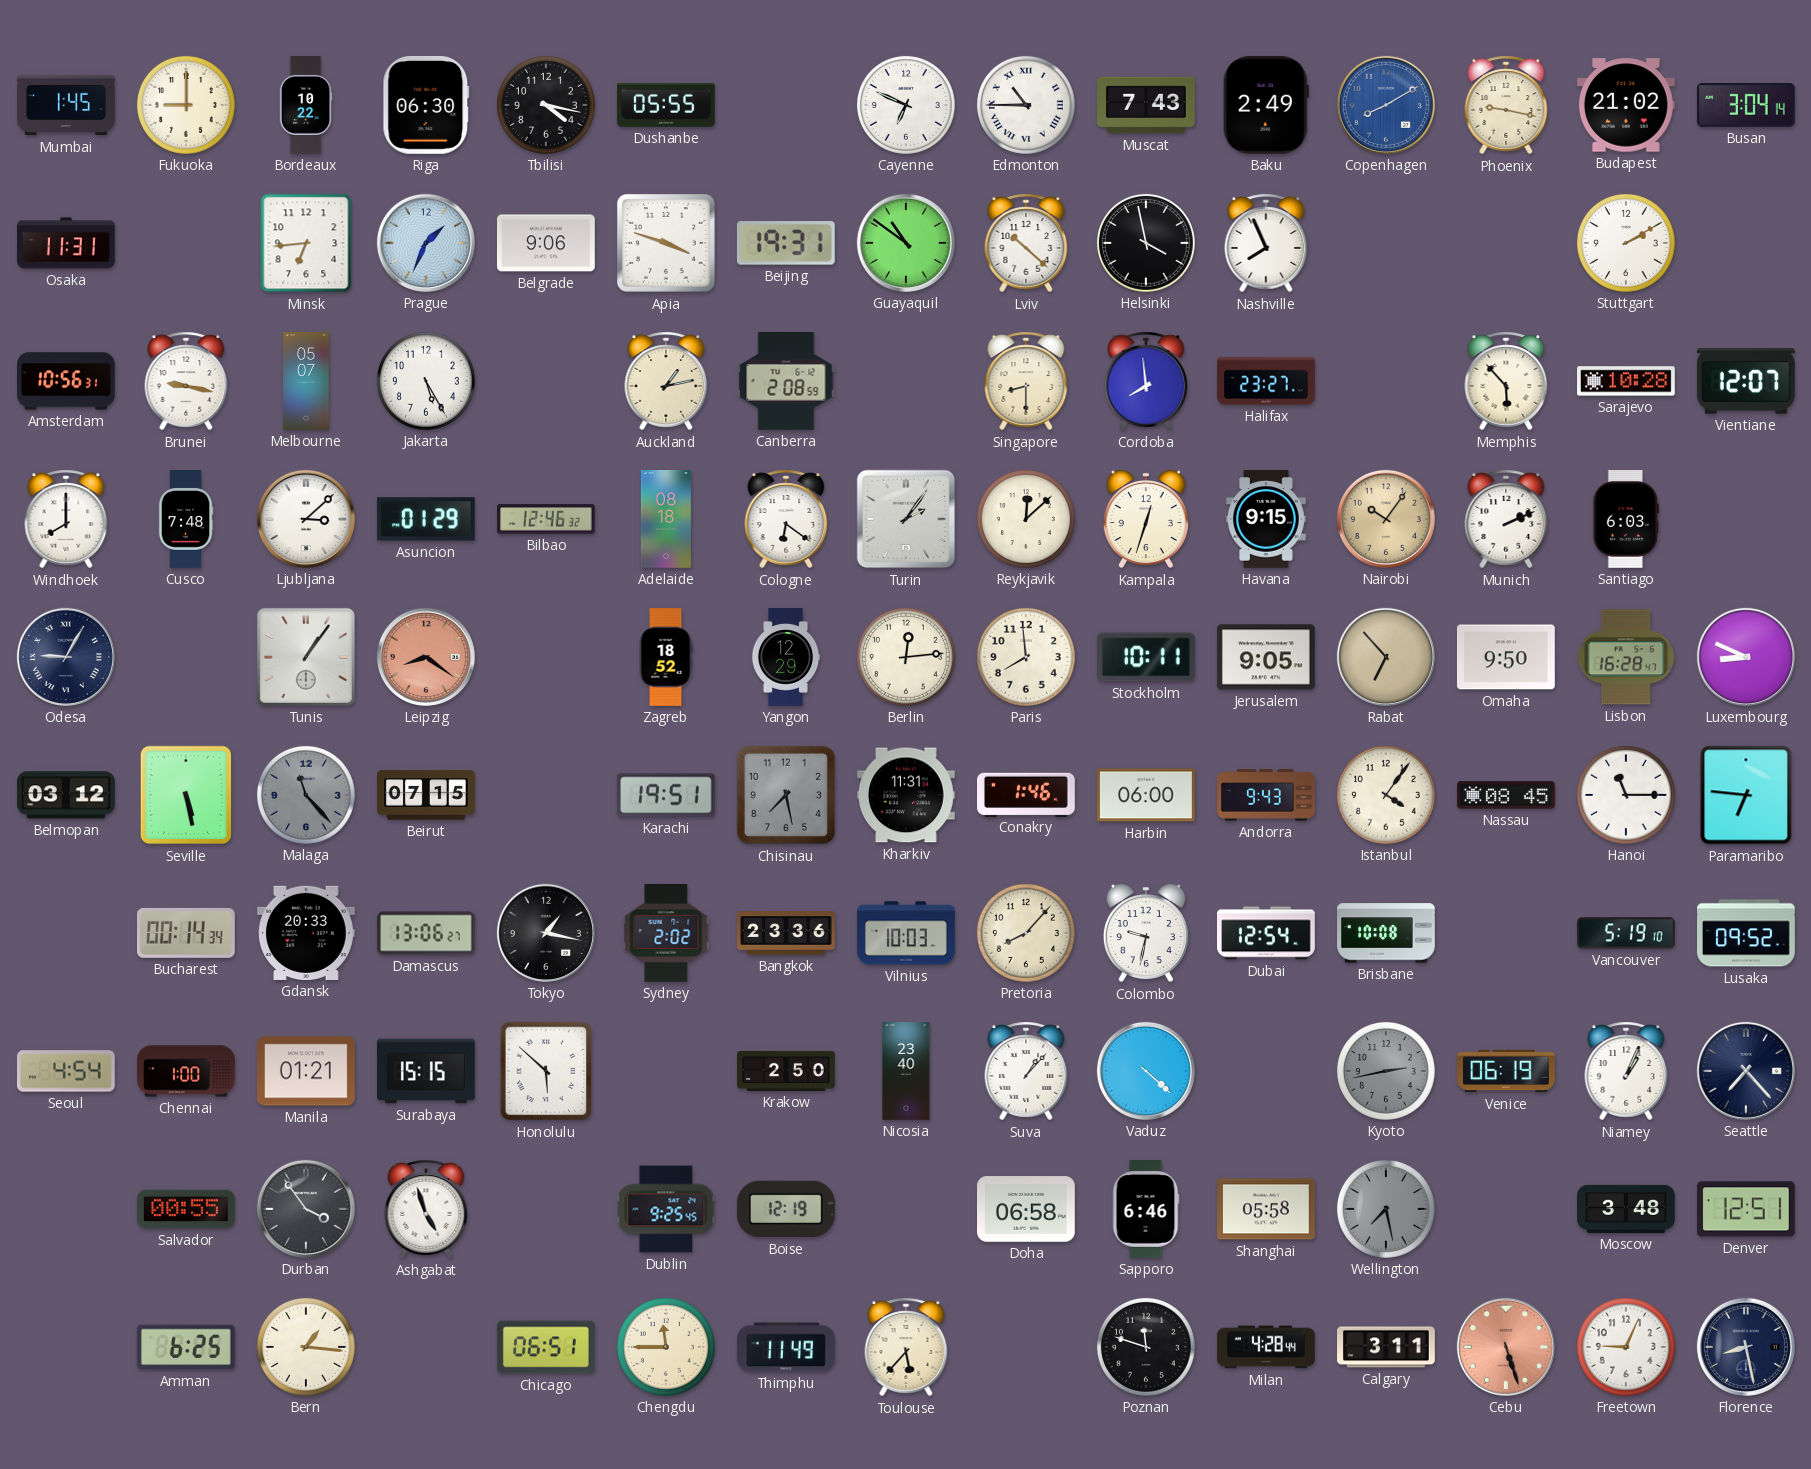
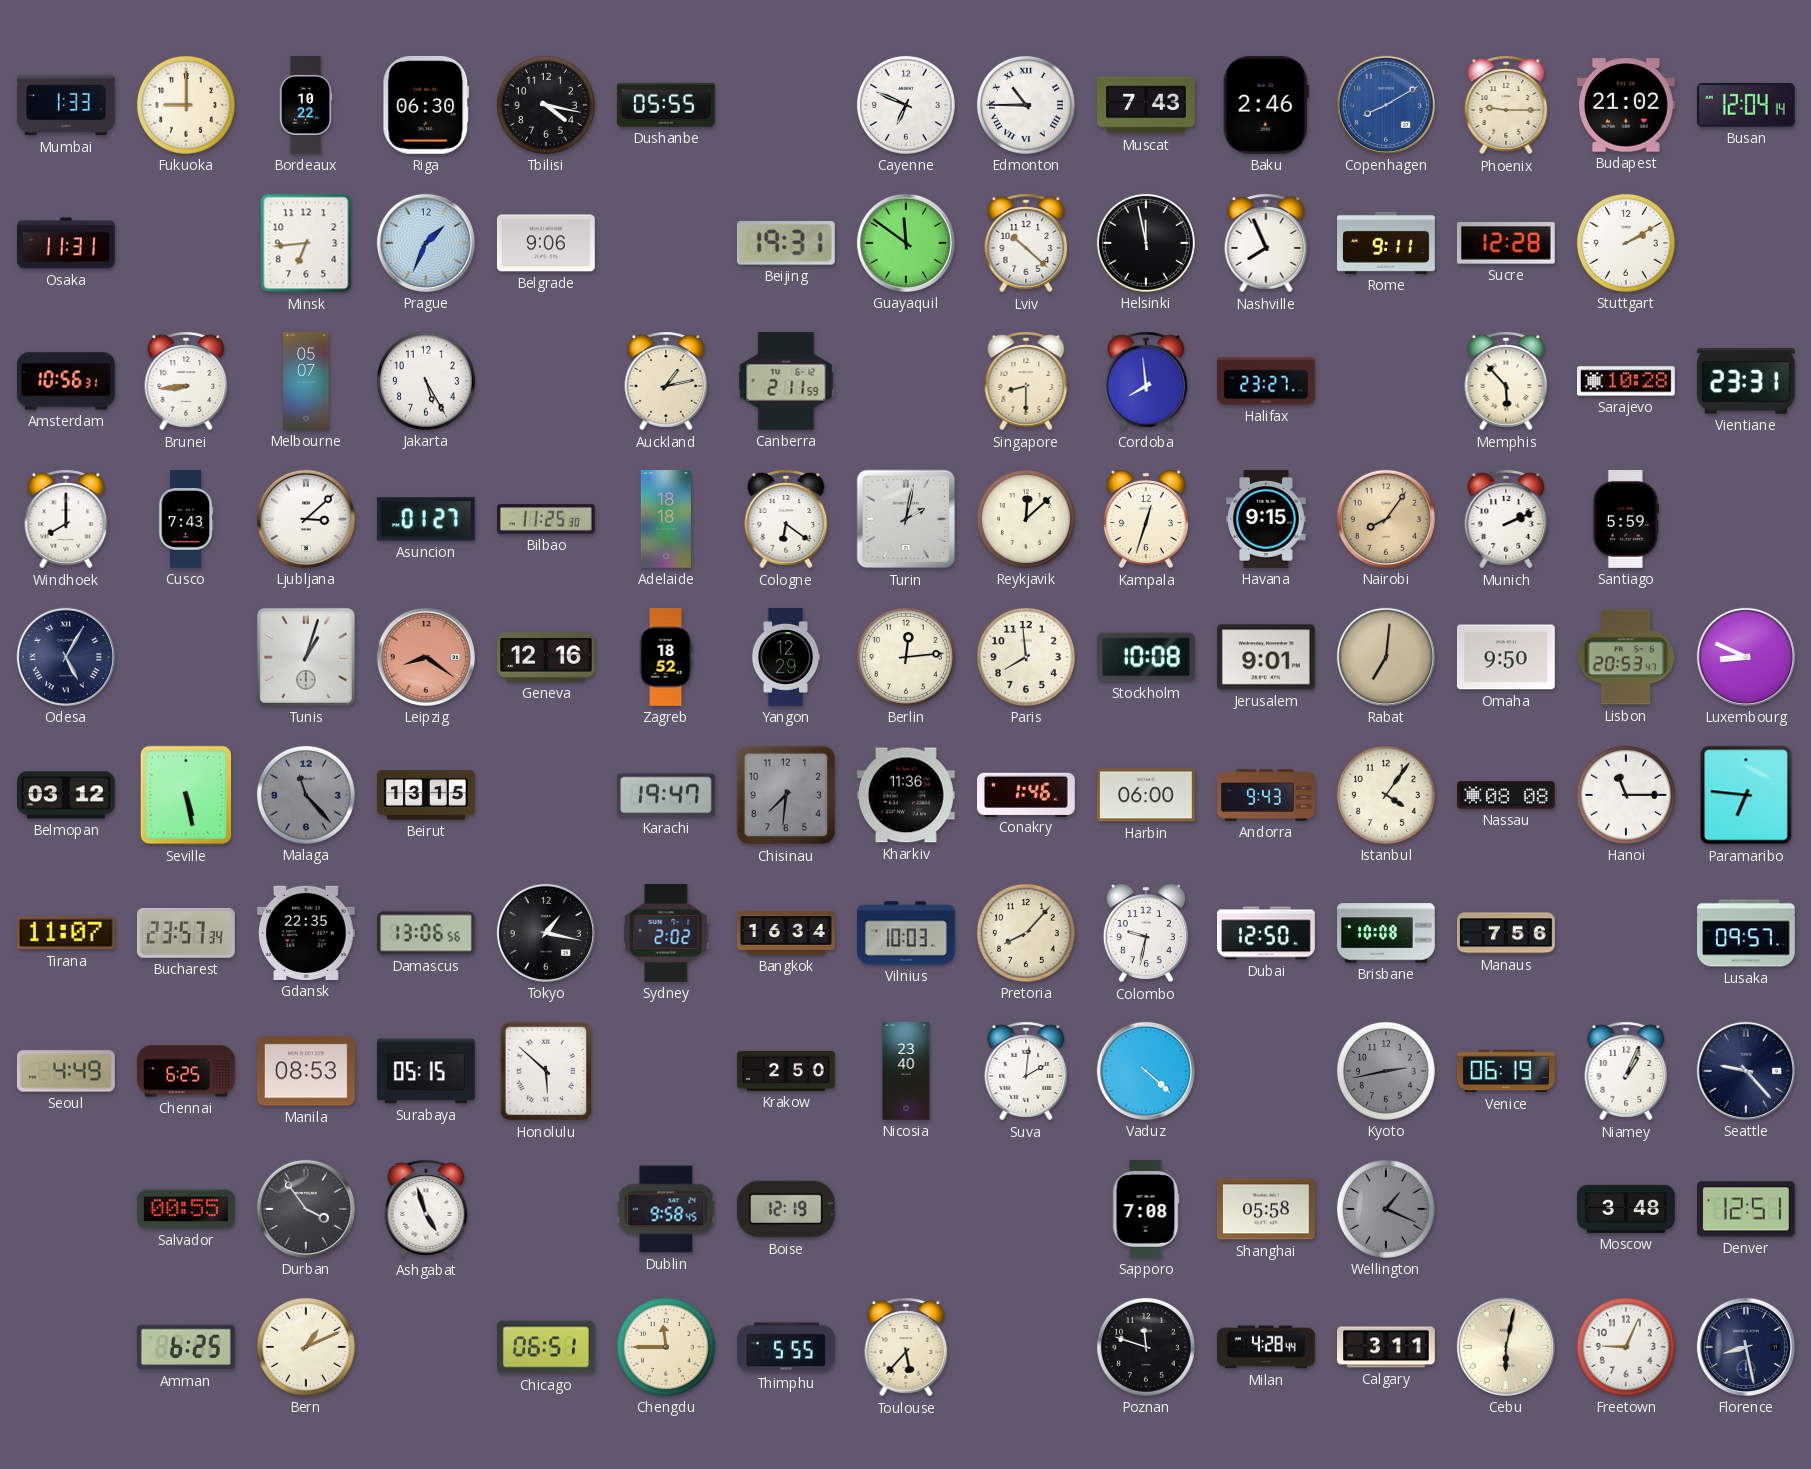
Mumbai: 1:45 -> 1:33 (67, 105)
Baku: 2:49 -> 2:46 (1266, 105)
Phoenix: 9:17 -> 9:15 (1506, 105)
Busan: 3:04 -> 12:04 (1746, 105)
Apia: 3:48 -> none (666, 243)
Guayaquil: 10:51 -> 11:51 (906, 243)
Helsinki: 3:58 -> 11:58 (1146, 243)
Rome: none -> 9:11 (1387, 243)
Sucre: none -> 12:28 (1506, 243)
Brunei: 9:17 -> 8:44 (186, 381)
Canberra: 2:08 -> 2:11 (786, 381)
Vientiane: 12:07 -> 23:31 (1746, 382)
Cusco: 7:48 -> 7:43 (186, 519)
Asuncion: 01:29 -> 01:27 (426, 519)
Bilbao: 12:46 -> 11:25 (547, 519)
Adelaide: 08:18 -> 18:18 (666, 520)
Turin: 2:06 -> 2:02 (906, 519)
Nairobi: 10:06 -> 8:06 (1386, 519)
Santiago: 6:03 -> 5:59 (1626, 520)
Odesa: 9:05 -> 5:05 (66, 657)
Tunis: 1:06 -> 1:03 (306, 657)
Geneva: none -> 12:16 (547, 657)
Stockholm: 10:11 -> 10:08 (1147, 657)
Jerusalem: 9:05 -> 9:01 (1267, 657)
Rabat: 6:53 -> 7:01 (1386, 657)
Lisbon: 16:28 -> 20:53 (1626, 657)
Beirut: 07:15 -> 13:15 (427, 795)
Karachi: 19:51 -> 19:47 (666, 795)
Chisinau: 7:28 -> 7:31 (786, 795)
Kharkiv: 11:31 -> 11:36 (907, 795)
Nassau: 08:45 -> 08:08 (1507, 795)
Tirana: none -> 11:07 (66, 933)
Bucharest: 00:14 -> 23:57 (186, 933)
Gdansk: 20:33 -> 22:35 (307, 933)
Damascus: 13:06:27 -> 13:06:56 (427, 933)
Bangkok: 23:36 -> 16:34 (787, 933)
Dubai: 12:54 -> 12:50 (1267, 933)
Manaus: none -> 7:56 (1507, 933)
Vancouver: 5:19 -> none (1627, 933)
Lusaka: 09:52 -> 09:57 (1747, 933)
Seoul: 4:54 -> 4:49 (66, 1071)
Chennai: 1:00 -> 6:25 (186, 1071)
Manila: 01:21 -> 08:53 (307, 1071)
Surabaya: 15:15 -> 05:15 (427, 1071)
Suva: 1:07 -> 2:01 (1026, 1071)
Seattle: 7:23 -> 9:23 (1746, 1071)
Dublin: 9:25 -> 9:58 (666, 1209)
Doha: 06:58 -> none (1027, 1209)
Sapporo: 6:46 -> 7:08 (1146, 1210)
Wellington: 7:28 -> 1:19 (1386, 1209)
Bern: 1:16 -> 1:11 (306, 1347)
Thimphu: 11:49 -> 5:55 (787, 1347)
Cebu: 5:27 -> 6:02 (1506, 1347)
Cebu dial: salmon -> cream (1506, 1347)
